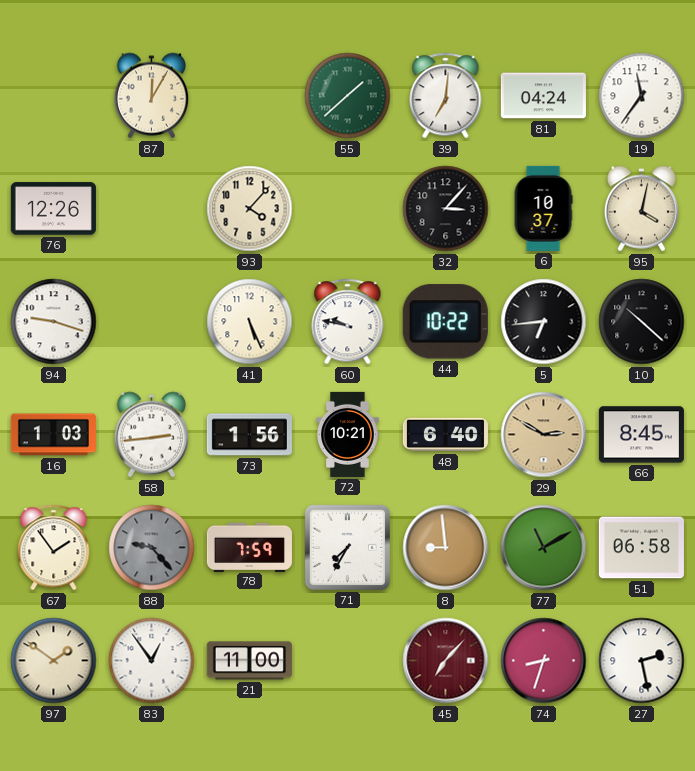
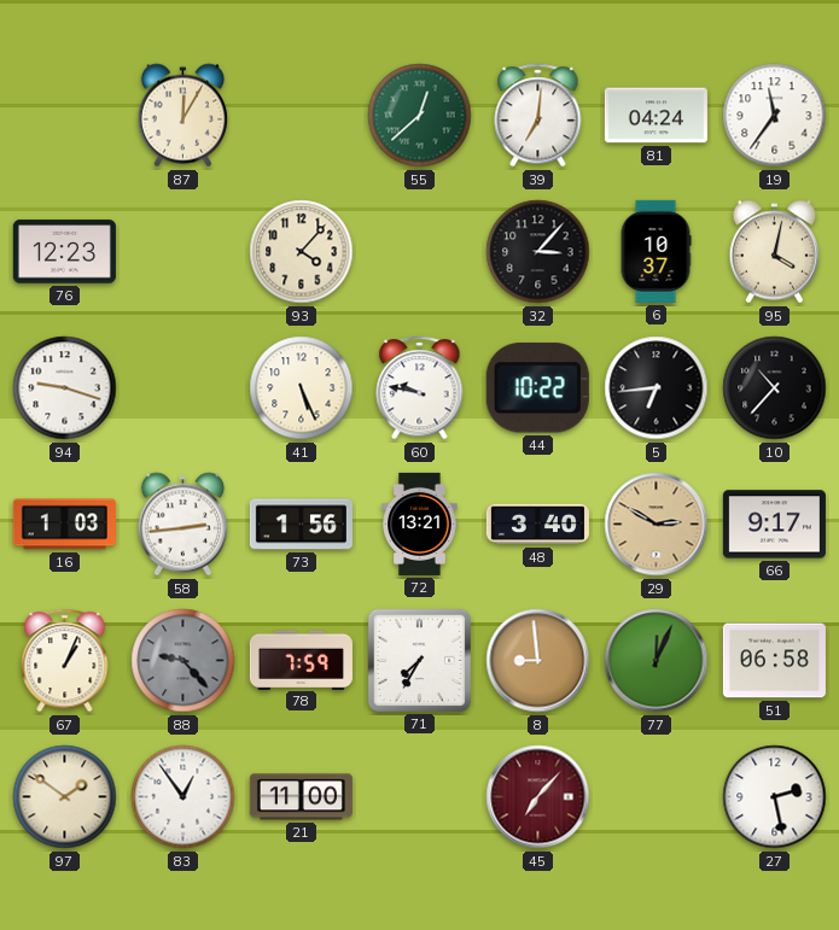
55: 1:38 -> 12:38 (420, 116)
76: 12:26 -> 12:23 (64, 252)
10: 10:22 -> 10:37 (775, 388)
72: 10:21 -> 13:21 (420, 524)
48: 6:40 -> 3:40 (537, 525)
66: 8:45 -> 9:17 (774, 525)
67: 1:54 -> 1:04 (65, 661)
77: 11:10 -> 12:04 (657, 661)
74: 8:33 -> none (544, 661)
